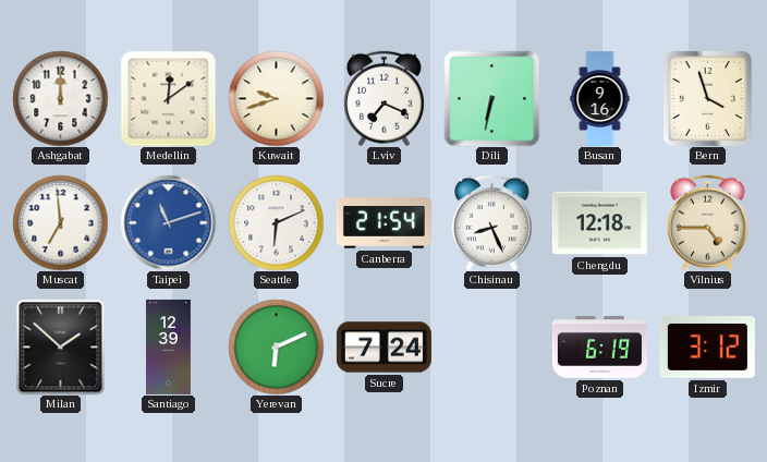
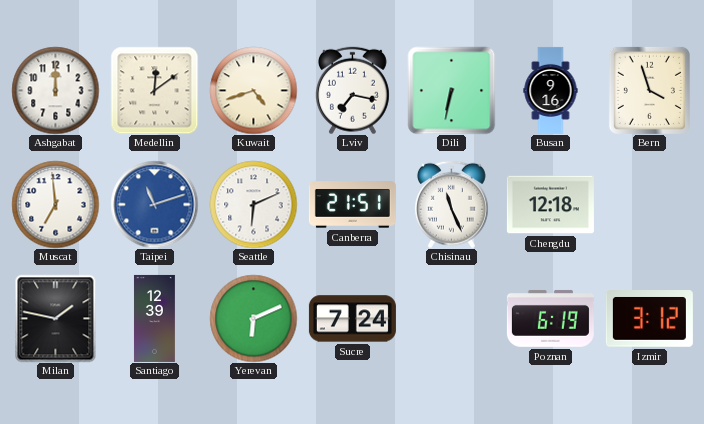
Kuwait: 9:42 -> 4:42 (253, 90)
Lviv: 7:19 -> 7:17 (352, 90)
Canberra: 21:54 -> 21:51 (352, 205)
Chisinau: 8:26 -> 11:26 (451, 204)
Vilnius: 4:45 -> none (707, 222)
Milan: 1:52 -> 1:47 (56, 318)
